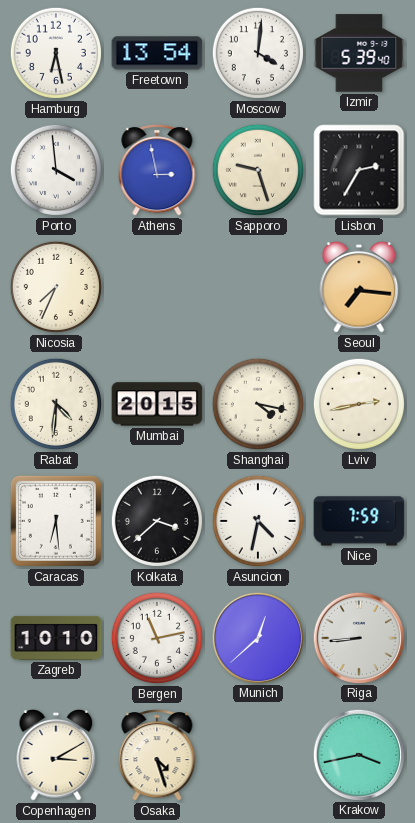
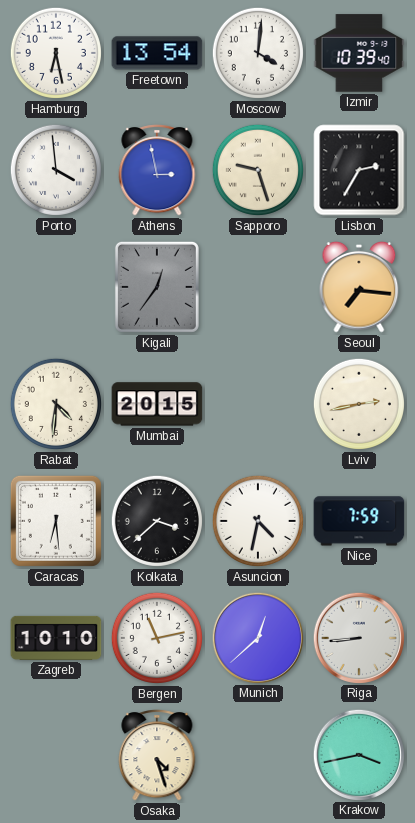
Izmir: 5:39 -> 10:39 (359, 53)
Nicosia: 7:34 -> none (56, 287)
Kigali: none -> 12:36 (157, 287)
Shanghai: 4:17 -> none (258, 404)
Copenhagen: 3:10 -> none (56, 755)
